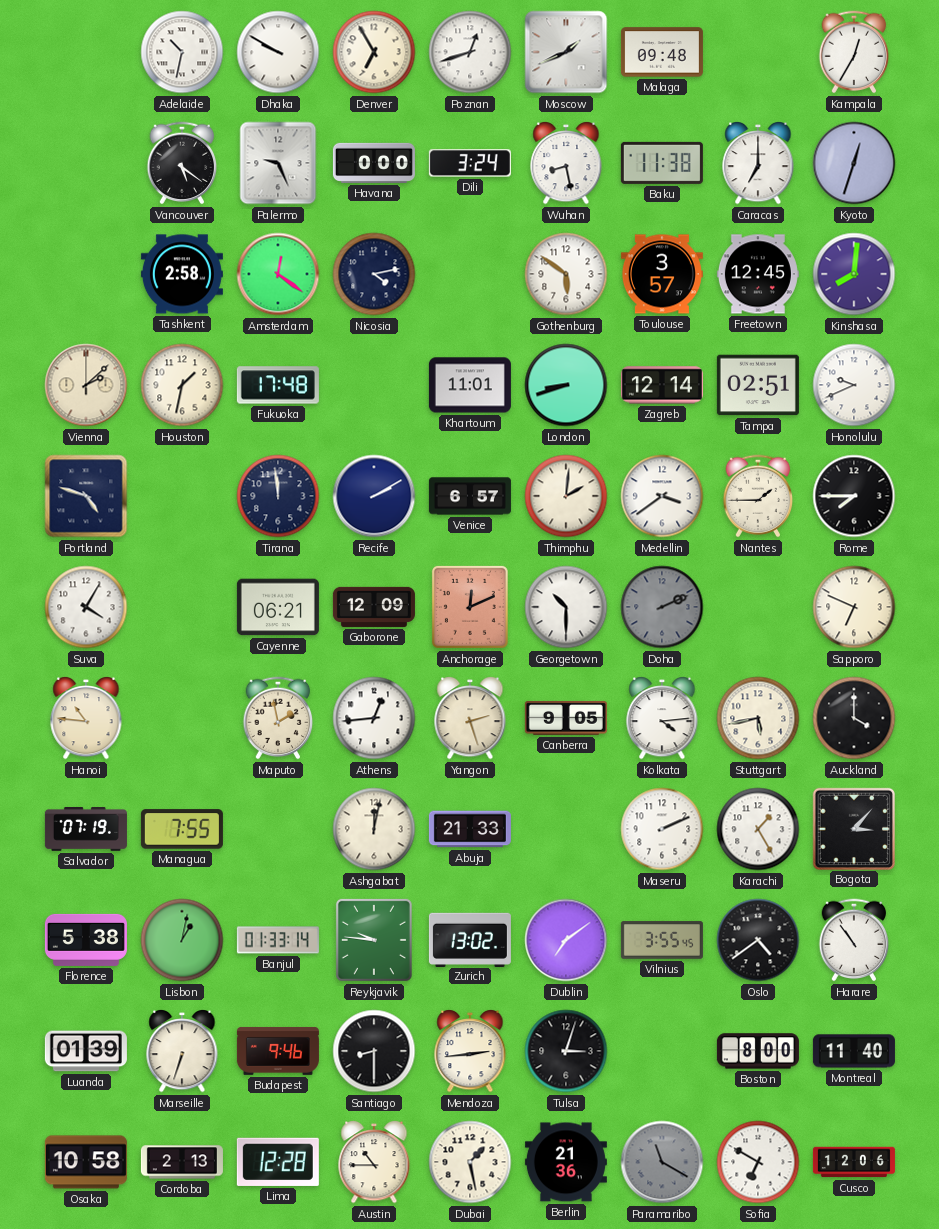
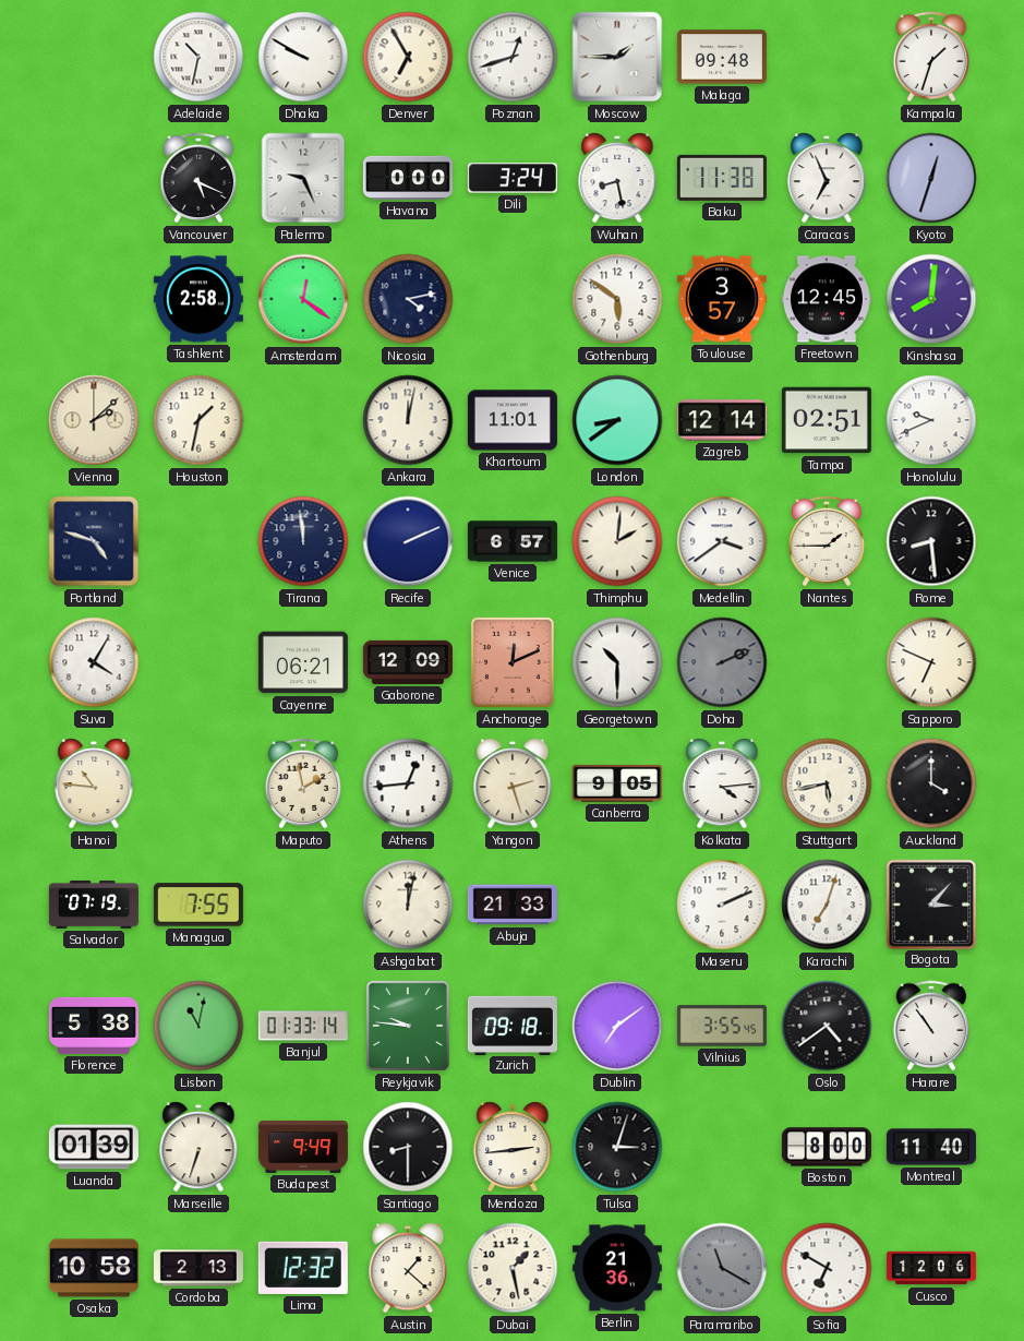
Moscow: 1:41 -> 1:45 (617, 57)
Kampala: 12:35 -> 1:33 (931, 57)
Vancouver: 5:21 -> 5:19 (198, 178)
Caracas: 7:00 -> 6:56 (827, 179)
Fukuoka: 17:48 -> none (278, 385)
Ankara: none -> 12:02 (408, 420)
London: 8:42 -> 8:39 (617, 420)
Recife: 2:10 -> 2:11 (408, 541)
Rome: 7:45 -> 8:29 (931, 541)
Karachi: 1:25 -> 7:03 (827, 905)
Lisbon: 1:02 -> 11:02 (198, 1026)
Zurich: 13:02 -> 09:18 (513, 1025)
Budapest: 9:46 -> 9:49 (303, 1147)
Lima: 12:28 -> 12:32 (303, 1268)
Austin: 10:45 -> 1:22 (408, 1269)
